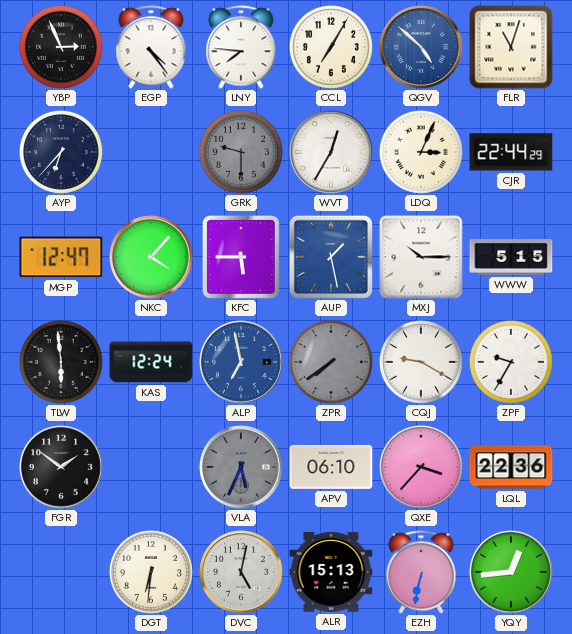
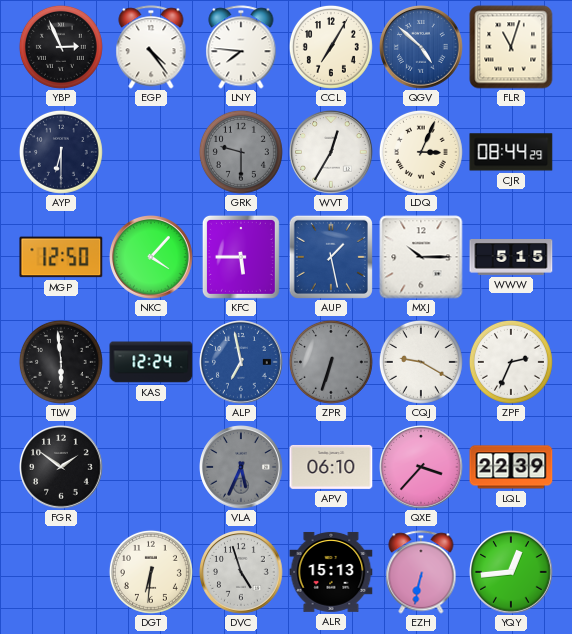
AYP: 6:37 -> 6:30 (61, 152)
CJR: 22:44 -> 08:44 (511, 152)
MGP: 12:47 -> 12:50 (61, 257)
ZPR: 7:39 -> 6:33 (331, 362)
ZPF: 9:35 -> 2:34 (511, 362)
LQL: 22:36 -> 22:39 (511, 467)
DVC: 5:02 -> 4:57 (242, 573)
